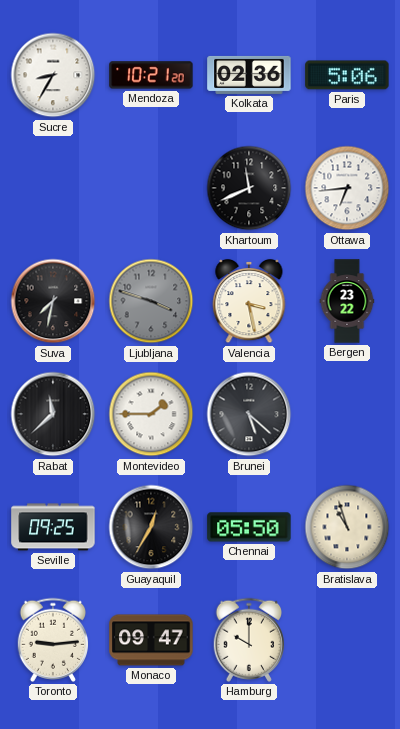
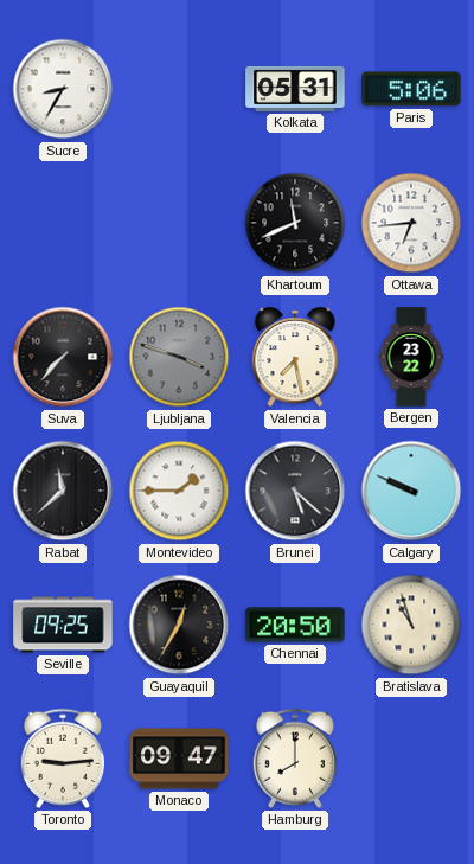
Mendoza: 10:21 -> none (151, 75)
Kolkata: 02:36 -> 05:31 (295, 89)
Suva: 7:32 -> 7:37 (63, 357)
Valencia: 3:28 -> 7:28 (295, 357)
Calgary: none -> 9:49 (411, 491)
Chennai: 05:50 -> 20:50 (295, 625)
Hamburg: 10:00 -> 8:00 (295, 759)
